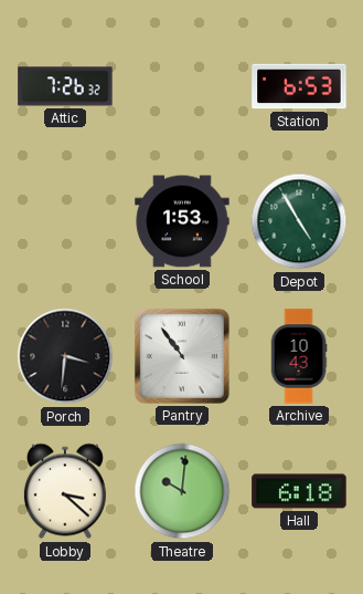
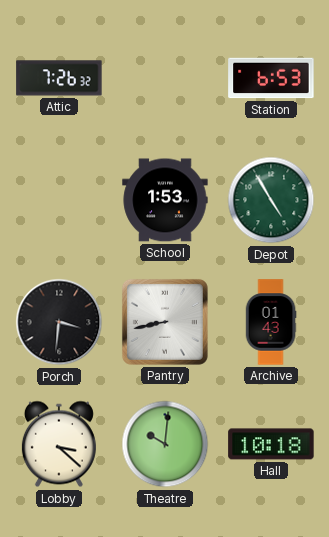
Pantry: 10:54 -> 8:43 (165, 322)
Archive: 10:43 -> 01:43 (271, 322)
Hall: 6:18 -> 10:18 (271, 444)
